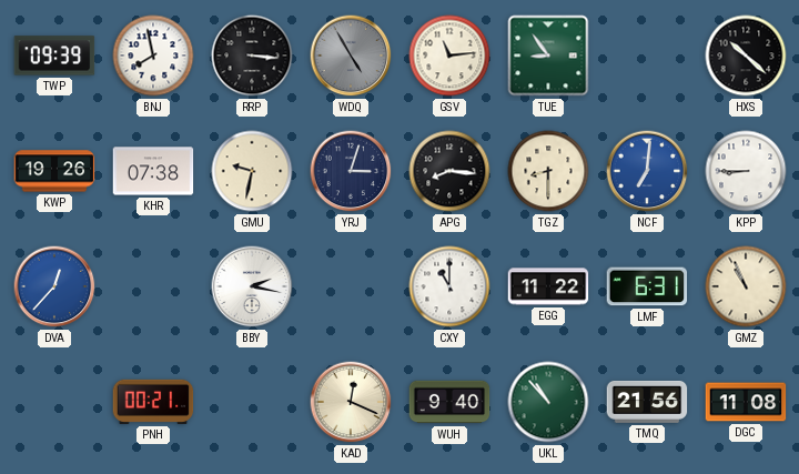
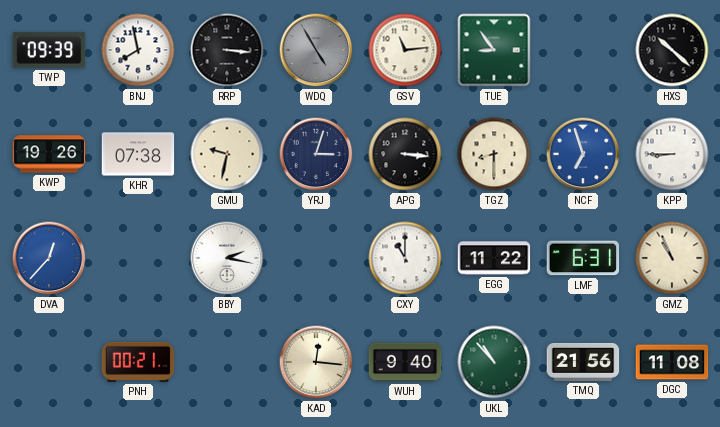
APG: 8:16 -> 3:16 (405, 154)
NCF: 7:01 -> 6:57 (583, 154)
KAD: 12:19 -> 12:16 (316, 362)
